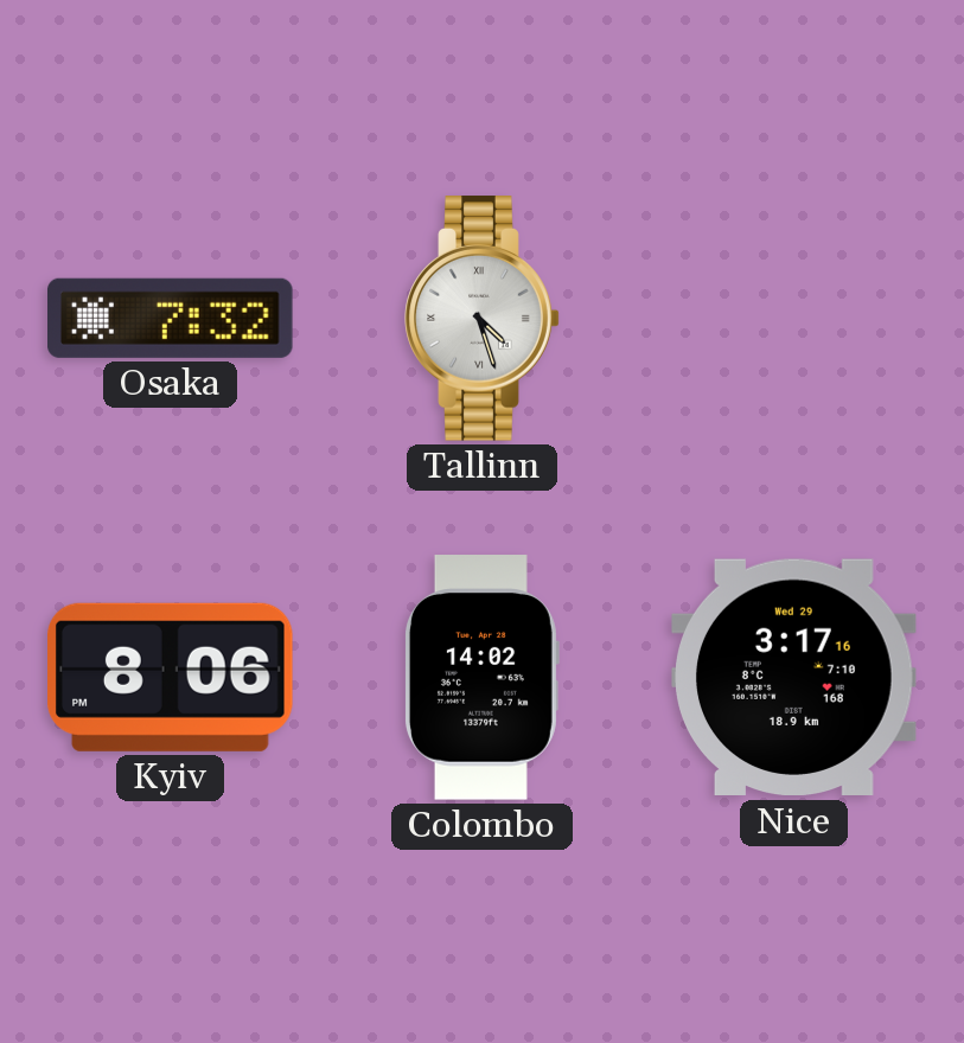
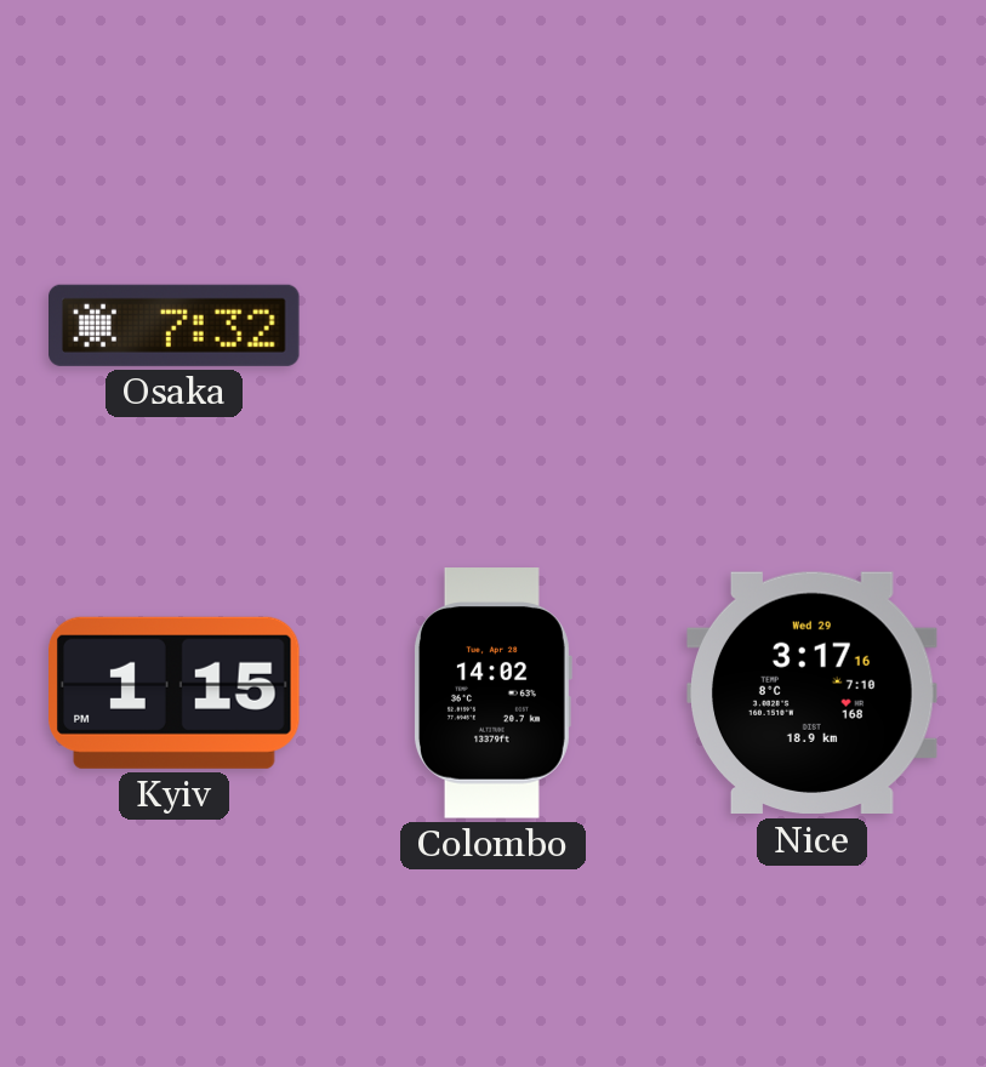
Tallinn: 4:27 -> none (483, 319)
Kyiv: 8:06 -> 1:15 (175, 692)
